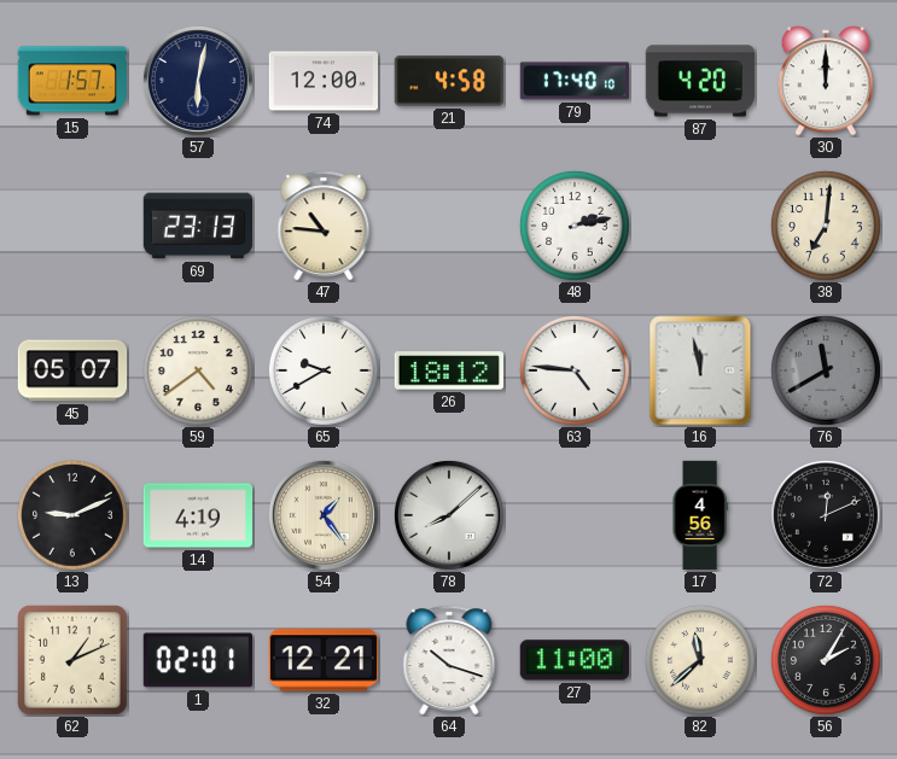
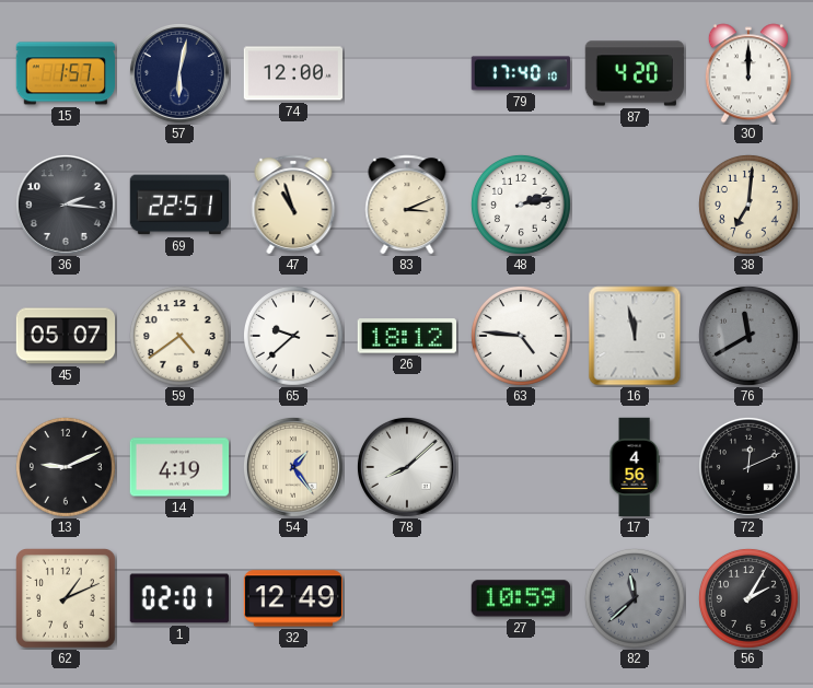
21: 4:58 -> none (449, 81)
36: none -> 2:16 (66, 205)
69: 23:13 -> 22:51 (179, 205)
47: 10:46 -> 10:57 (293, 205)
83: none -> 3:11 (407, 205)
65: 9:40 -> 9:38 (293, 336)
32: 12:21 -> 12:49 (292, 598)
64: 10:18 -> none (449, 660)
27: 11:00 -> 10:59 (520, 598)
82 dial: cream -> grey (635, 598)
